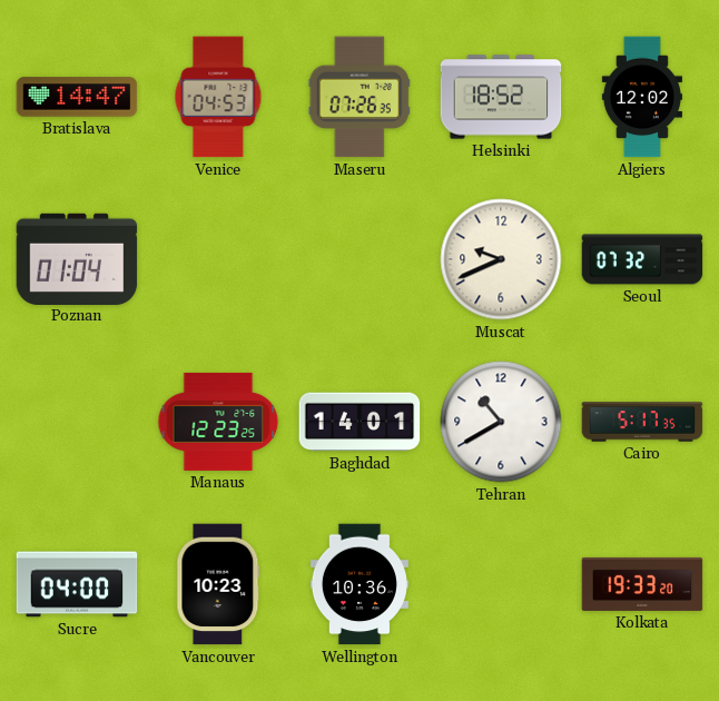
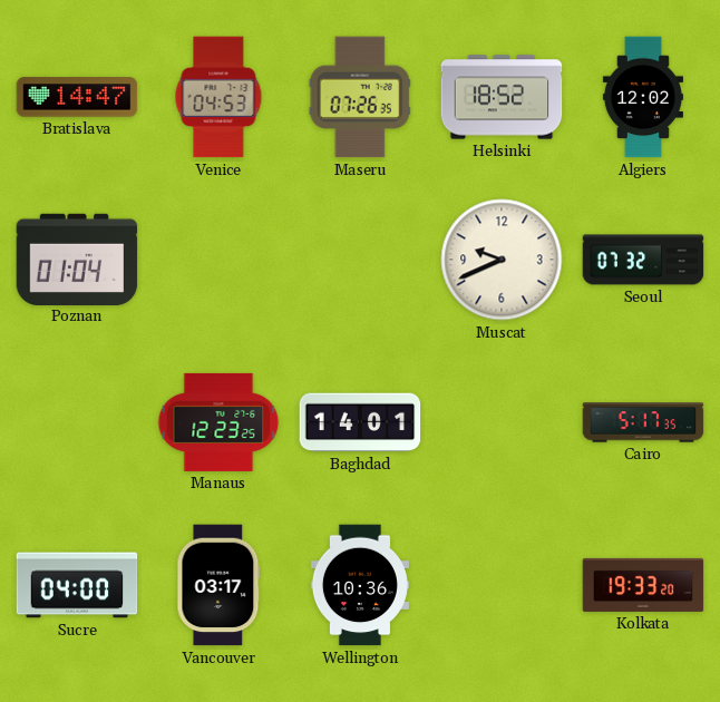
Tehran: 10:40 -> none (501, 422)
Vancouver: 10:23 -> 03:17 (218, 585)
